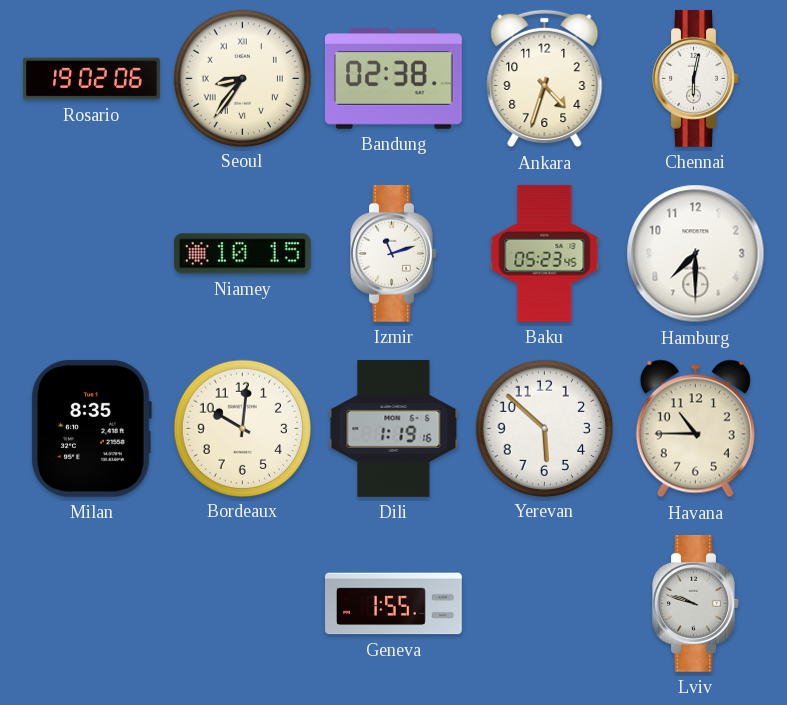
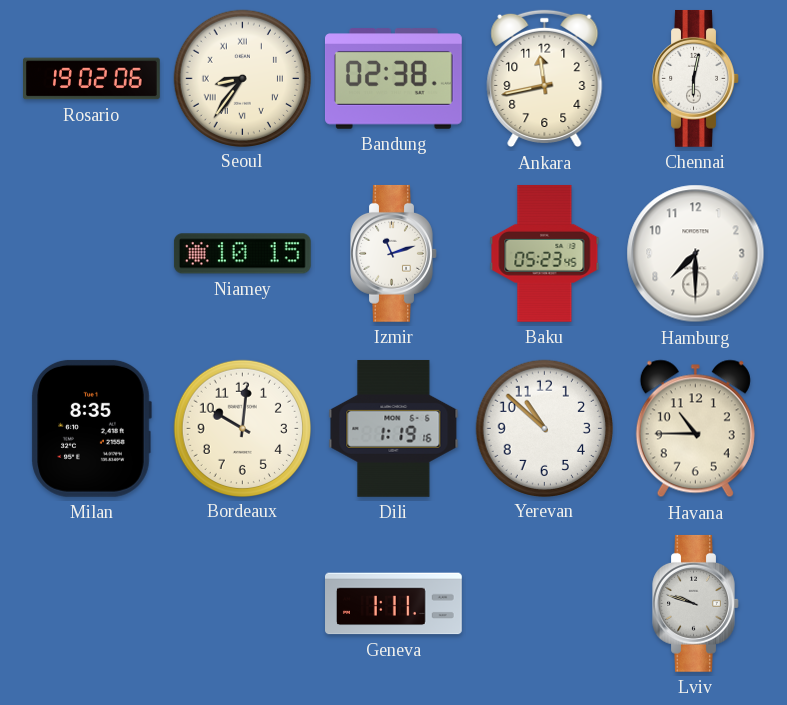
Ankara: 4:33 -> 11:43 (545, 79)
Yerevan: 5:52 -> 10:52 (544, 428)
Geneva: 1:55 -> 1:11 (394, 604)
